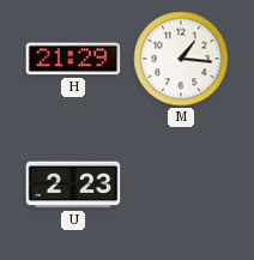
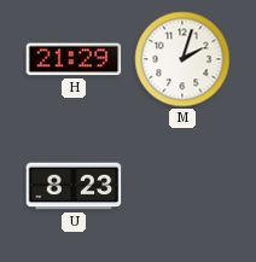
M: 1:16 -> 2:03 (182, 59)
U: 2:23 -> 8:23 (74, 186)
